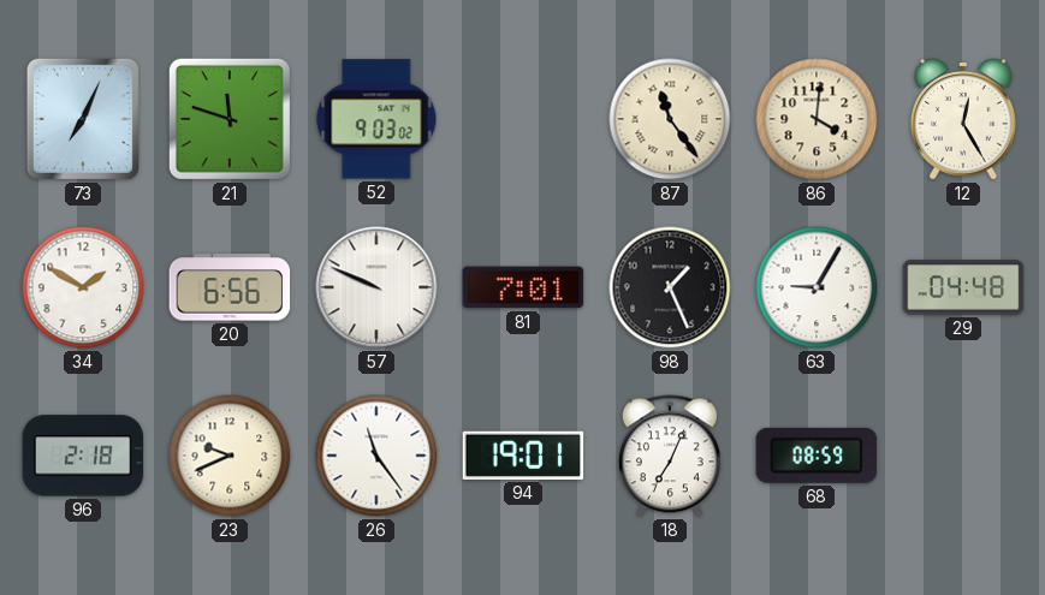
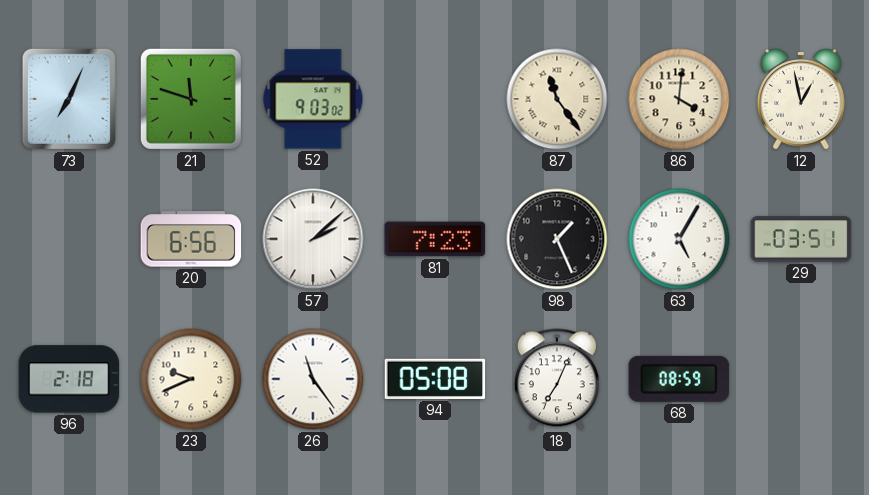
12: 12:25 -> 12:58 (801, 99)
34: 1:50 -> none (83, 287)
57: 9:49 -> 2:08 (313, 239)
81: 7:01 -> 7:23 (435, 239)
63: 9:05 -> 5:05 (679, 239)
29: 04:48 -> 03:51 (801, 239)
94: 19:01 -> 05:08 (435, 379)
